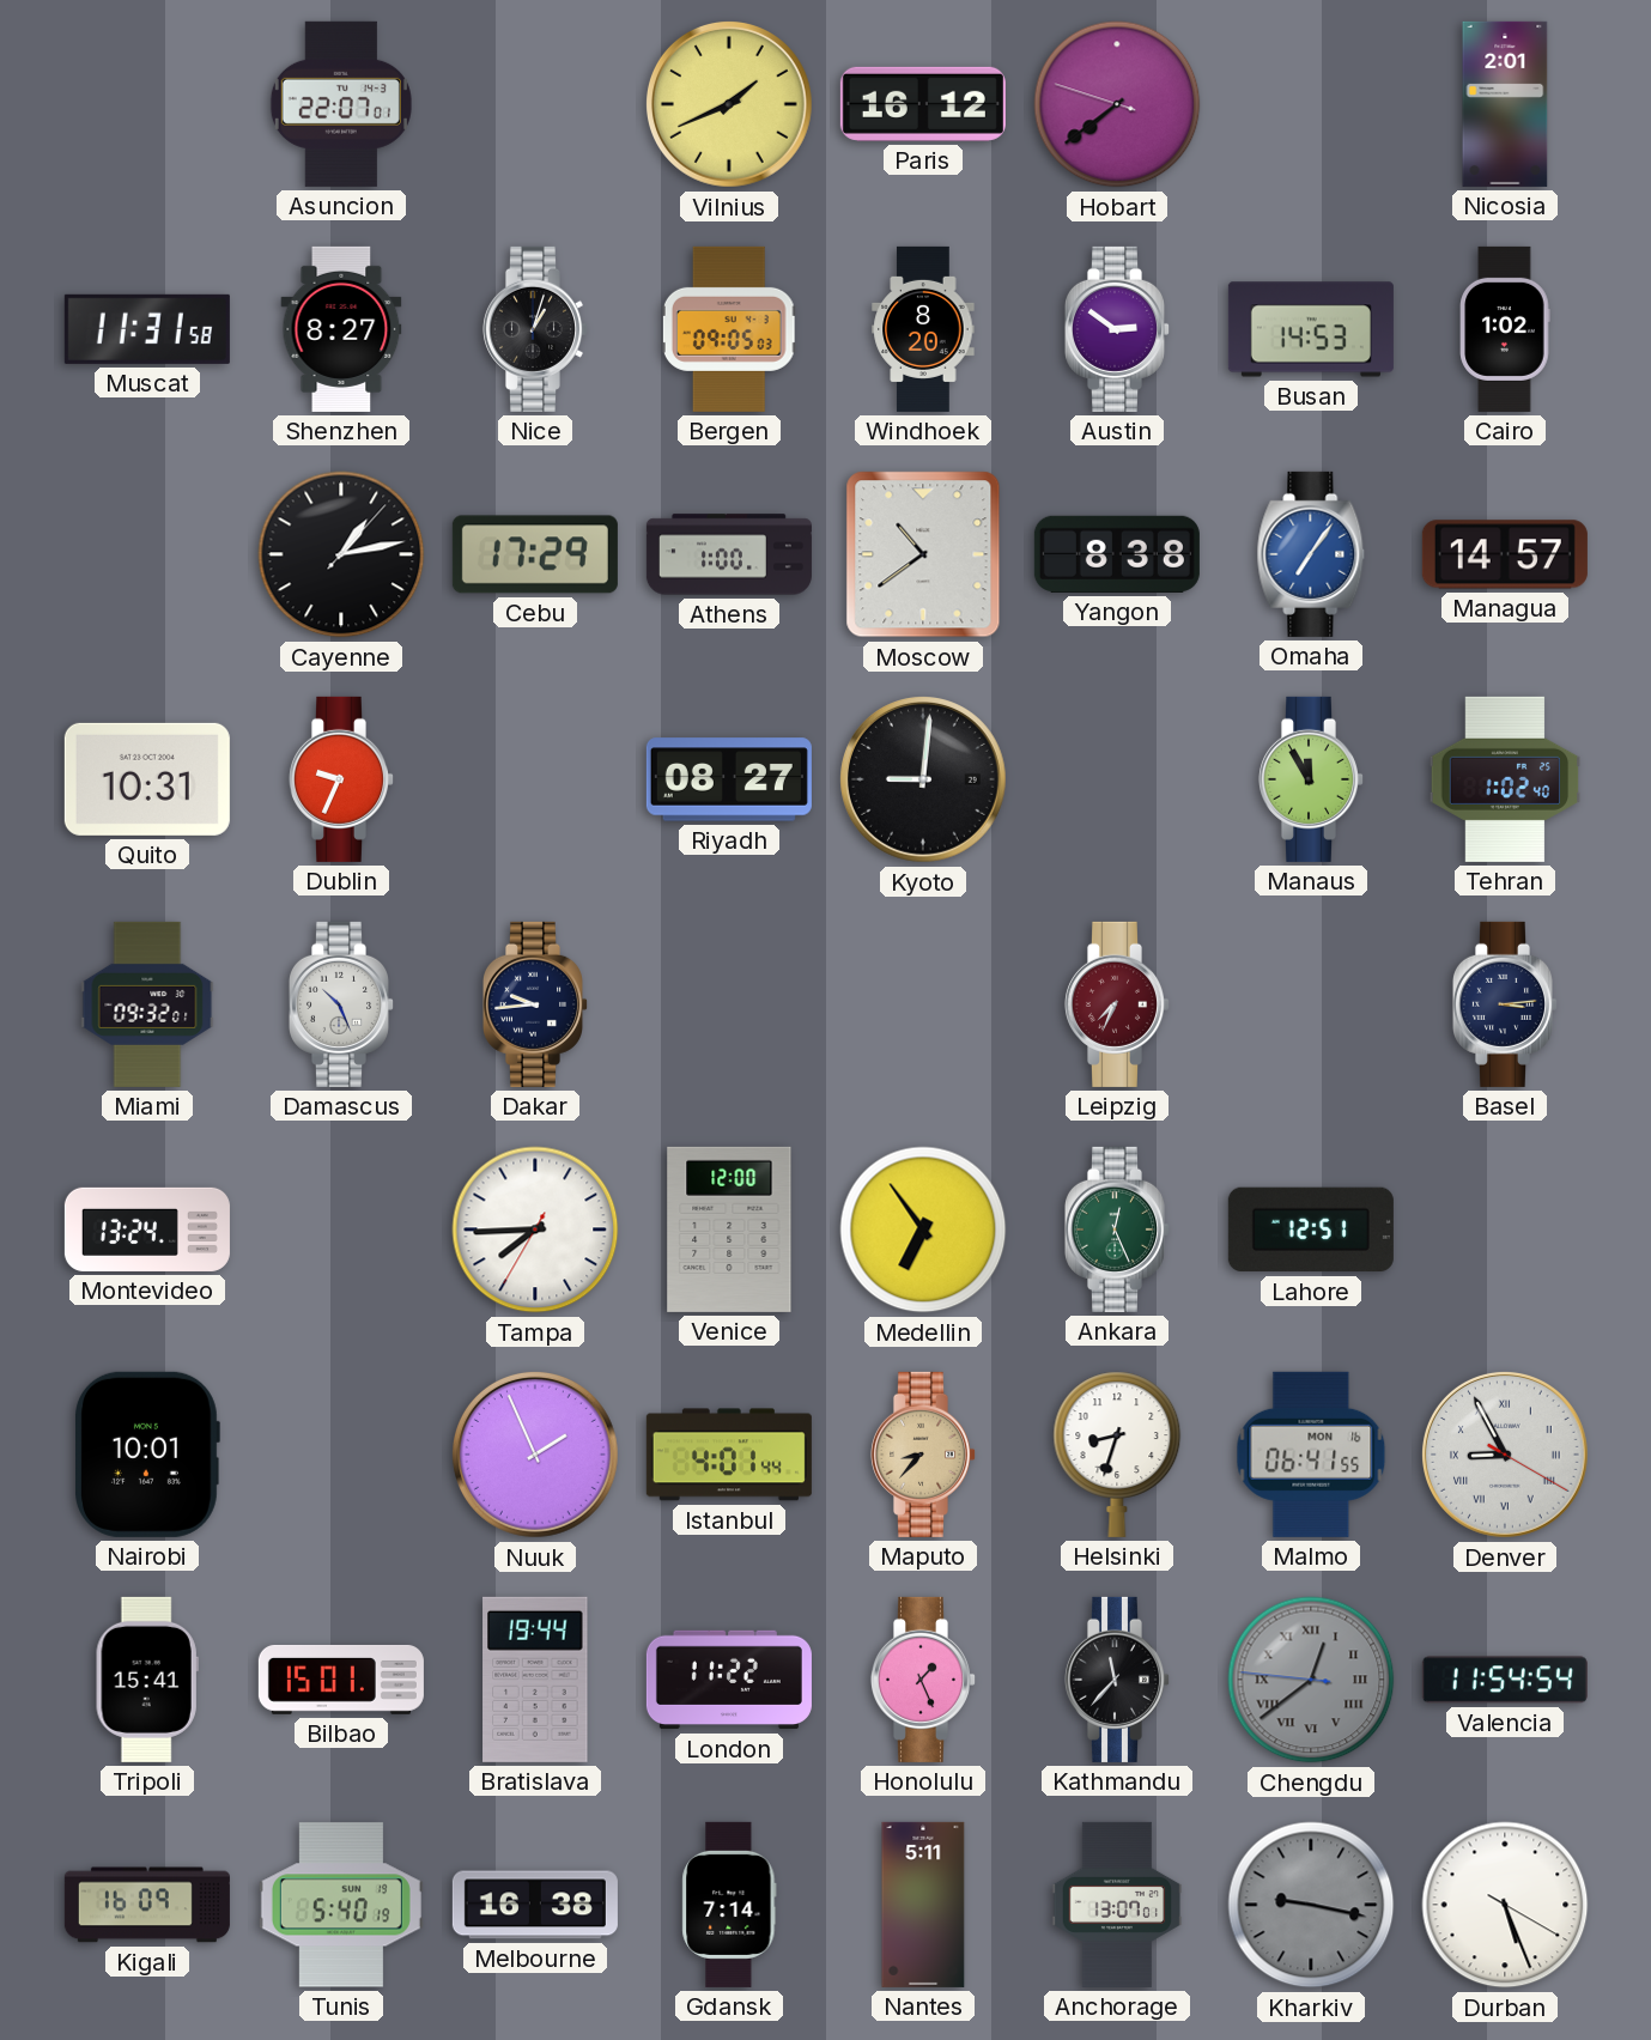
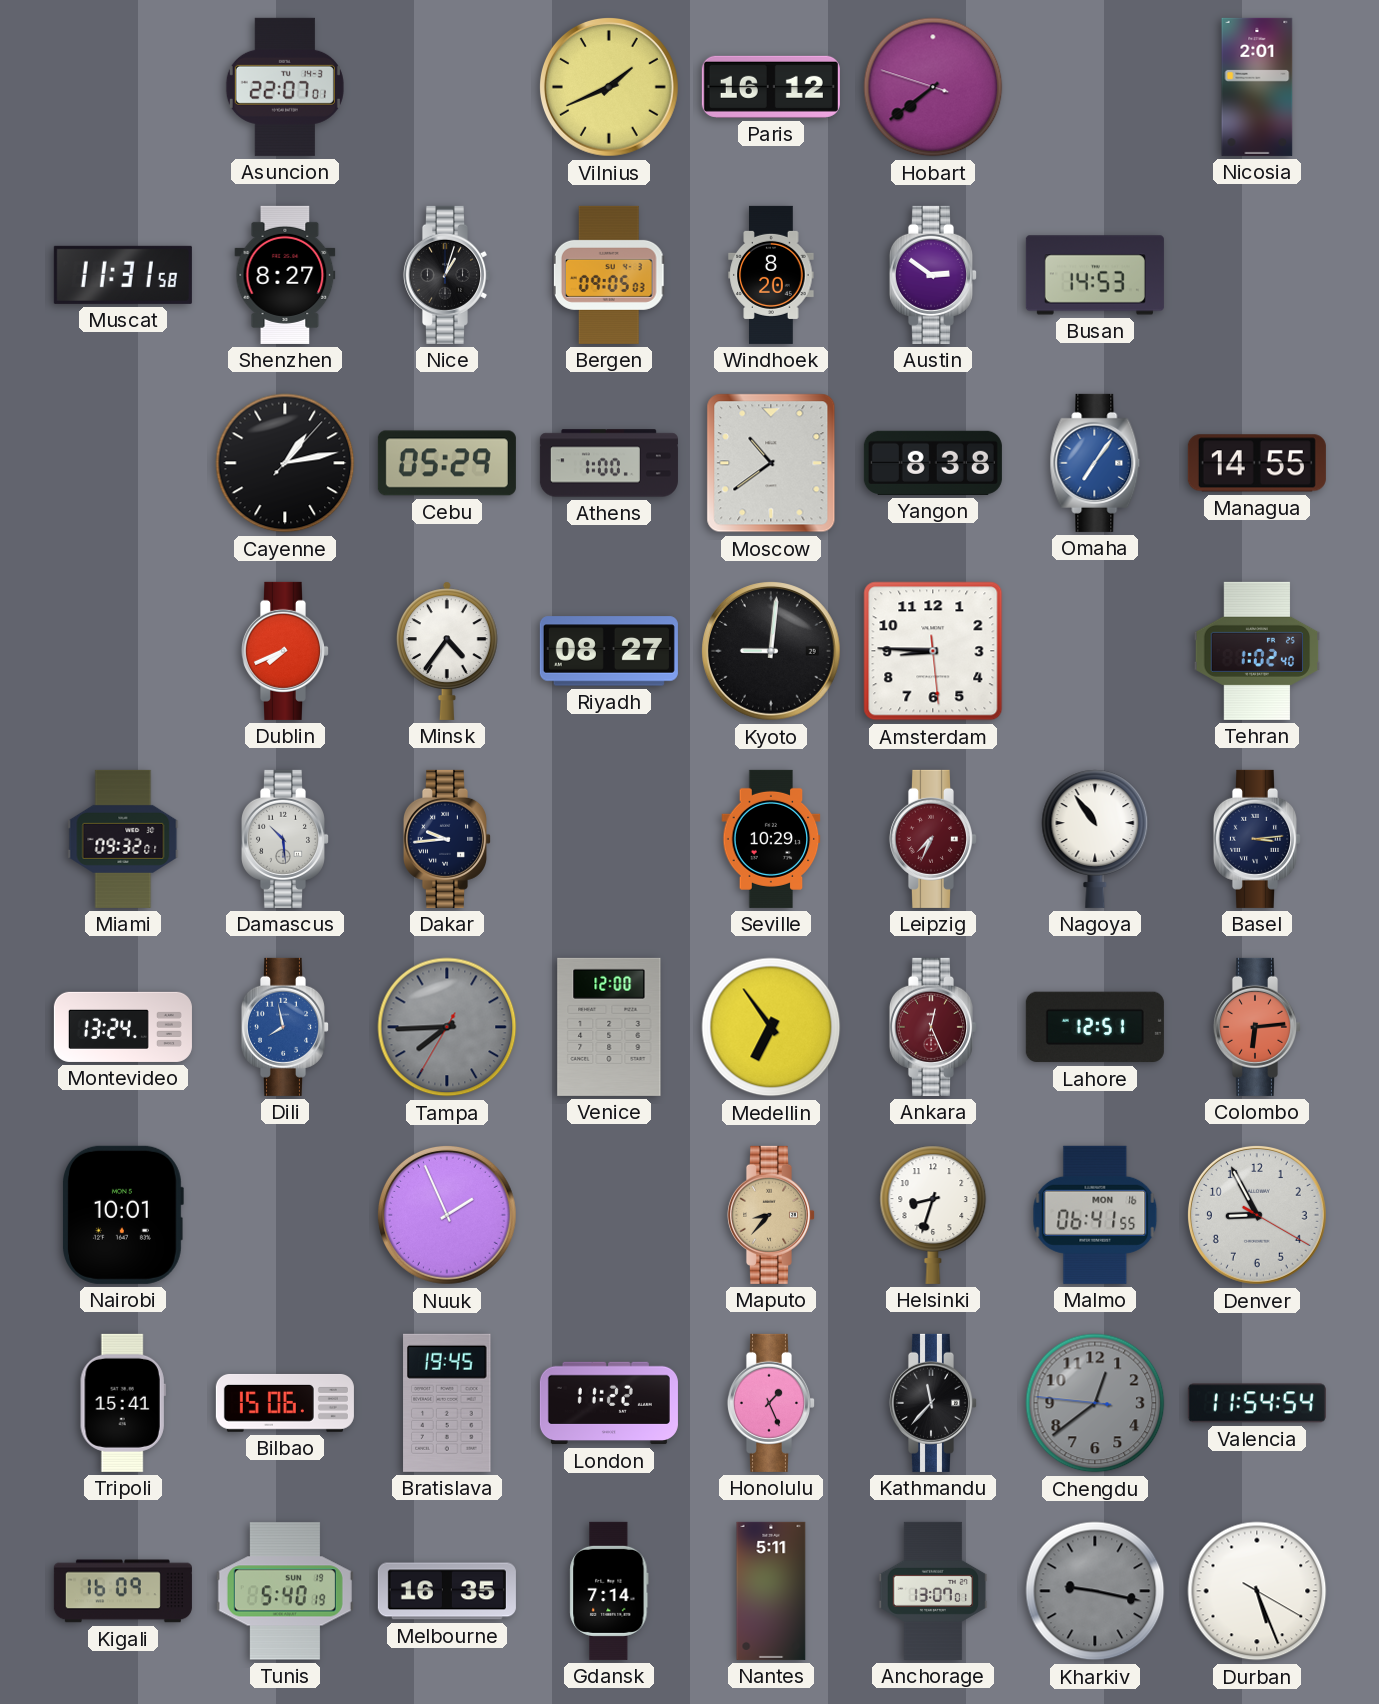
Cairo: 1:02 -> none (1505, 329)
Cebu: 17:29 -> 05:29 (447, 463)
Managua: 14:57 -> 14:55 (1257, 463)
Quito: 10:31 -> none (147, 779)
Dublin: 9:34 -> 7:41 (284, 651)
Minsk: none -> 4:36 (447, 651)
Amsterdam: none -> 8:45 (933, 651)
Manaus: 11:55 -> none (1310, 779)
Damascus: 10:26 -> 10:29 (284, 839)
Seville: none -> 10:29 (771, 839)
Nagoya: none -> 10:54 (1095, 839)
Dili: none -> 7:58 (284, 1027)
Tampa dial: white -> grey (447, 1027)
Ankara dial: green -> burgundy (932, 1027)
Colombo: none -> 6:14 (1256, 1027)
Istanbul: 4:01 -> none (729, 1455)
Denver numerals: Roman -> Arabic (1257, 1215)
Bilbao: 15:01 -> 15:06 (285, 1403)
Bratislava: 19:44 -> 19:45 (447, 1403)
Chengdu numerals: Roman -> Arabic (1095, 1403)
Melbourne: 16:38 -> 16:35 (447, 1591)
